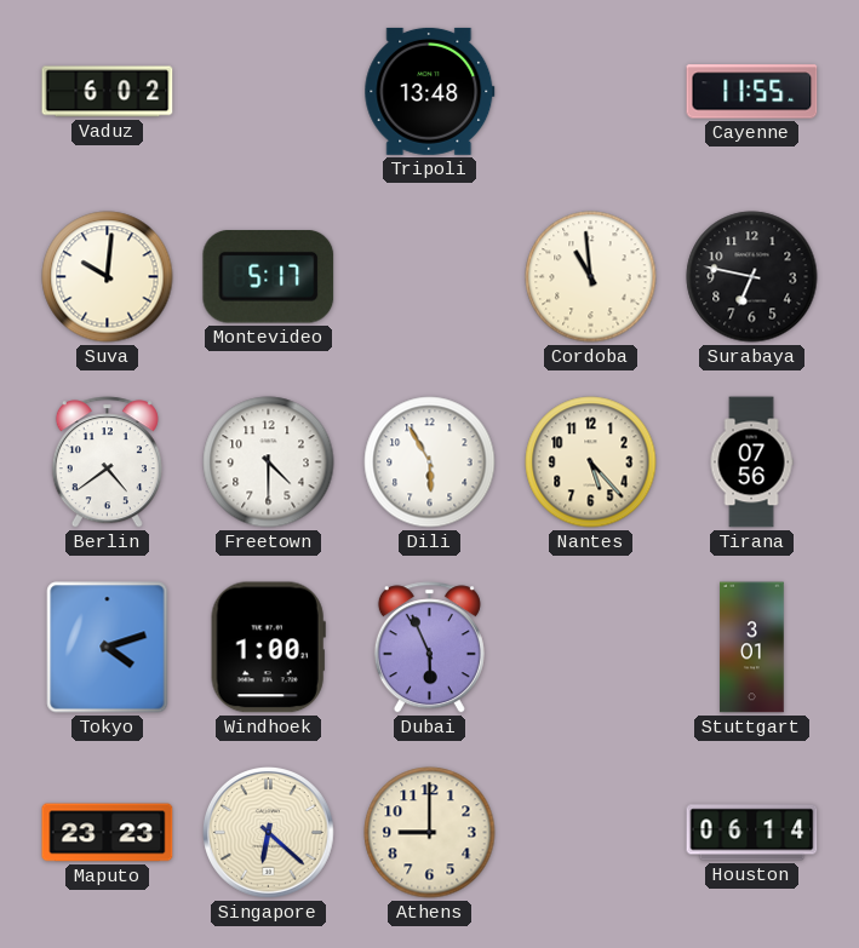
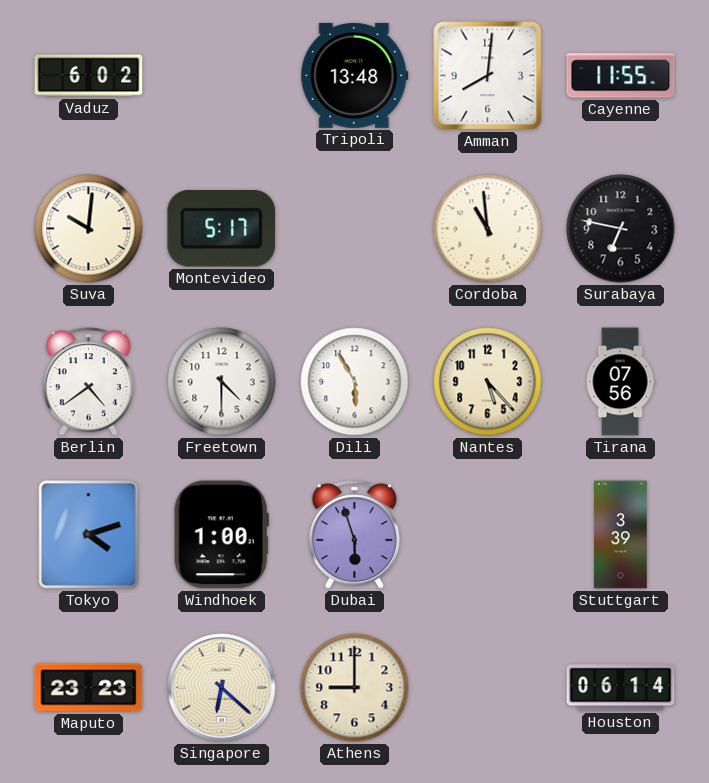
Amman: none -> 8:01 (488, 76)
Dubai: 5:56 -> 5:57 (354, 535)
Stuttgart: 3:01 -> 3:39 (621, 535)
